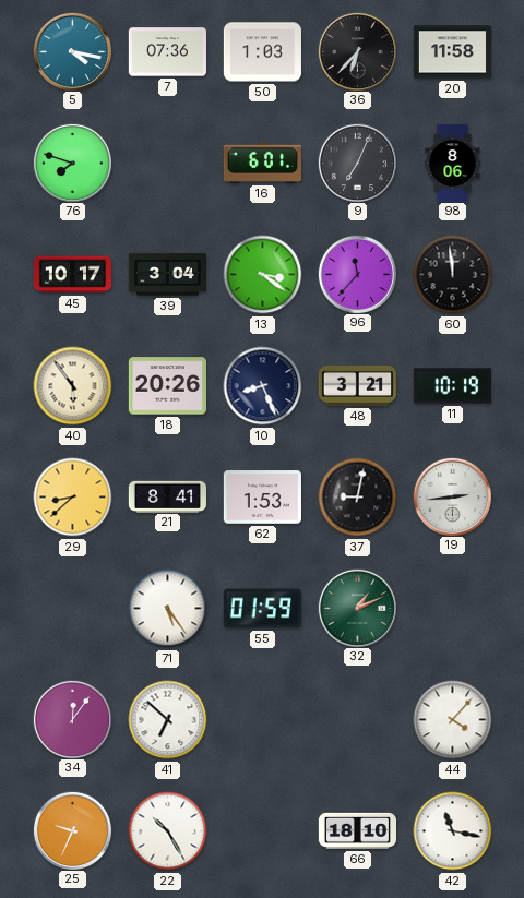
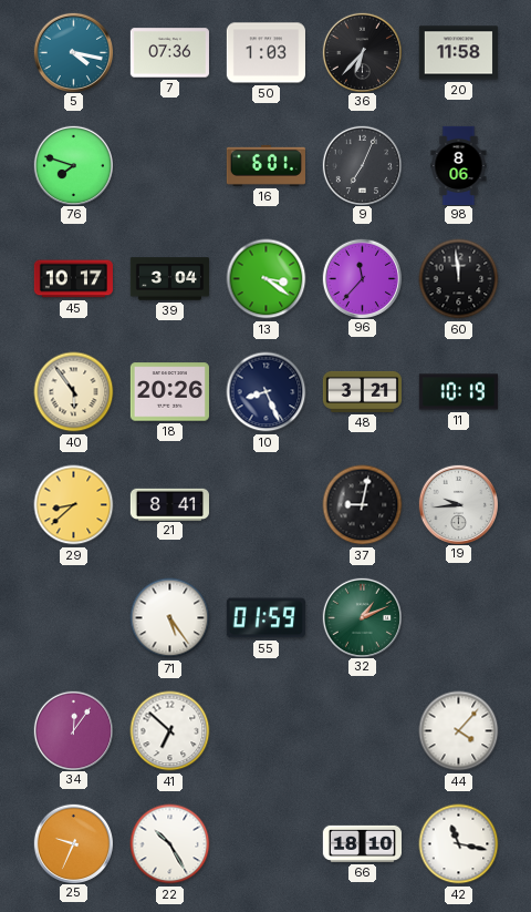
62: 1:53 -> none (262, 498)
19: 2:44 -> 9:44 (458, 504)
